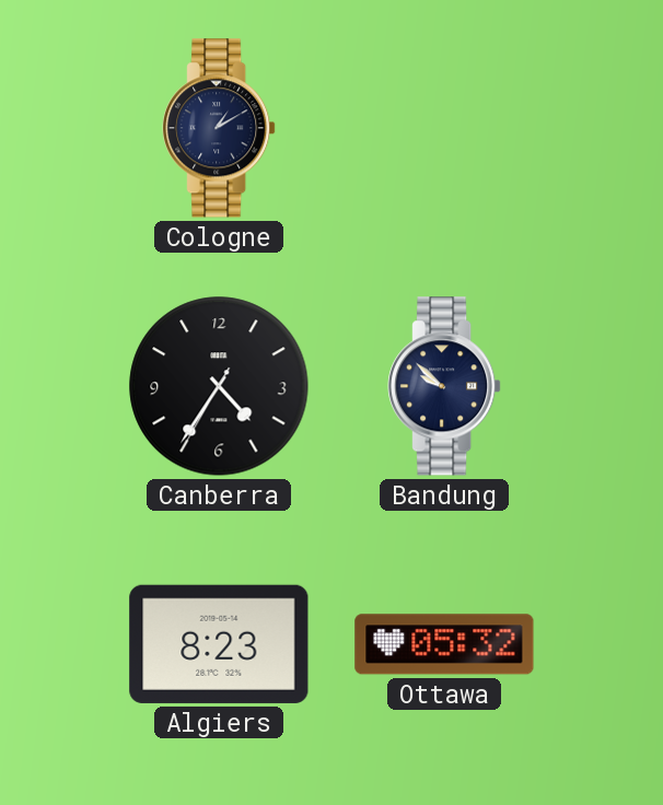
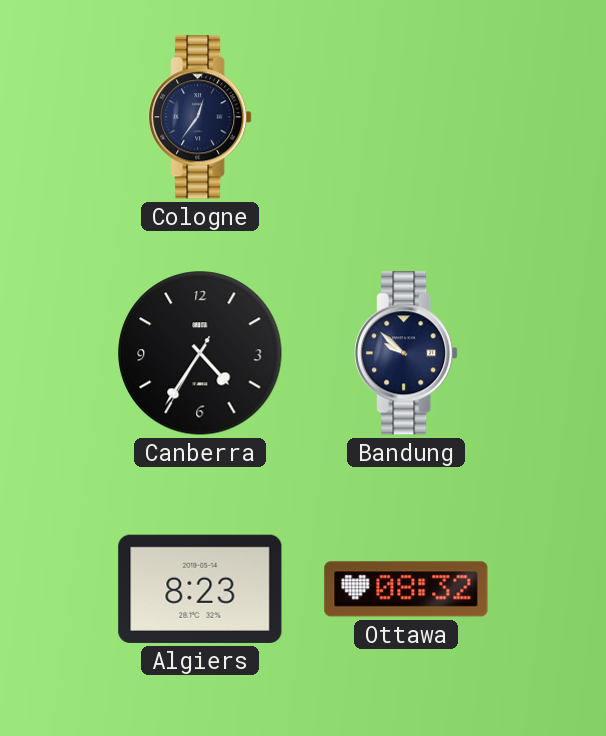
Cologne: 1:10 -> 12:36 (200, 117)
Ottawa: 05:32 -> 08:32 (406, 589)
